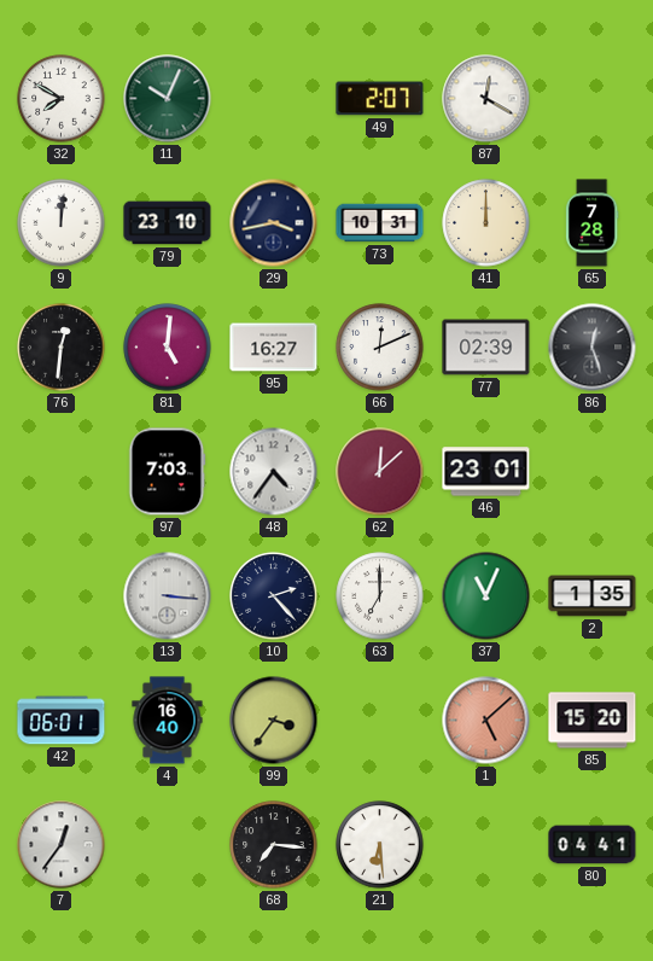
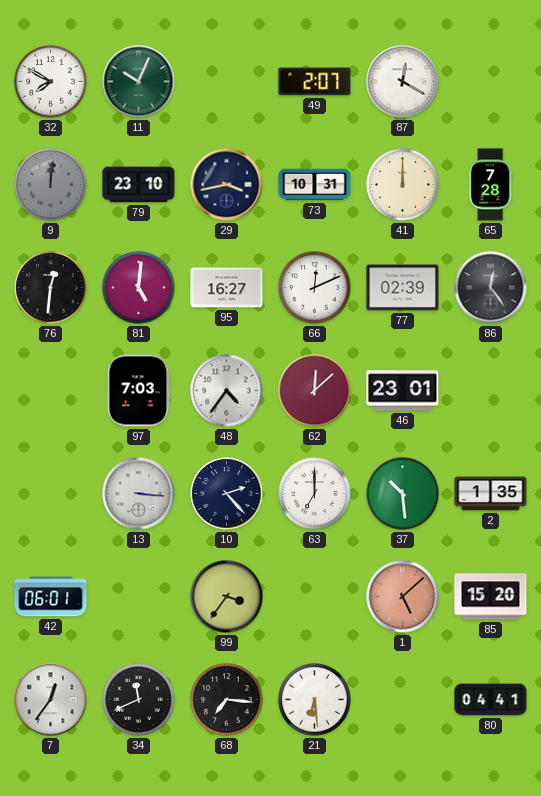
9 dial: white -> grey (51, 185)
86: 12:27 -> 12:24 (491, 288)
37: 11:04 -> 10:29 (403, 494)
4: 16:40 -> none (168, 721)
34: none -> 11:41 (139, 700)
